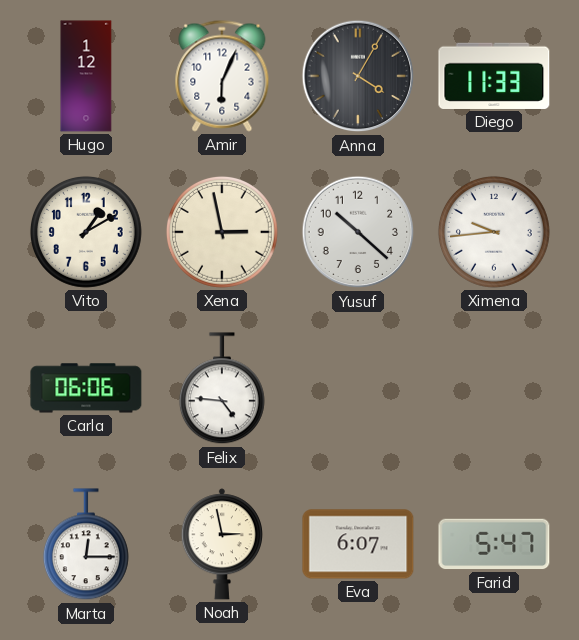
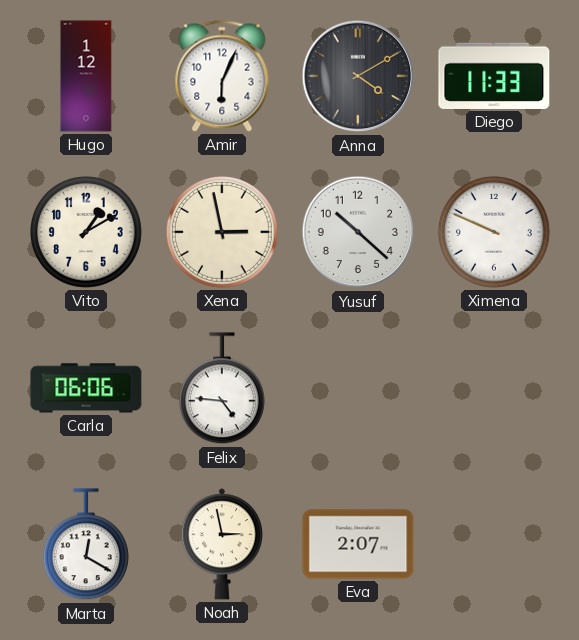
Anna: 4:05 -> 4:10 (358, 76)
Ximena: 9:44 -> 9:49 (494, 232)
Marta: 12:15 -> 12:20 (86, 545)
Eva: 6:07 -> 2:07 (358, 544)
Farid: 5:47 -> none (494, 544)
